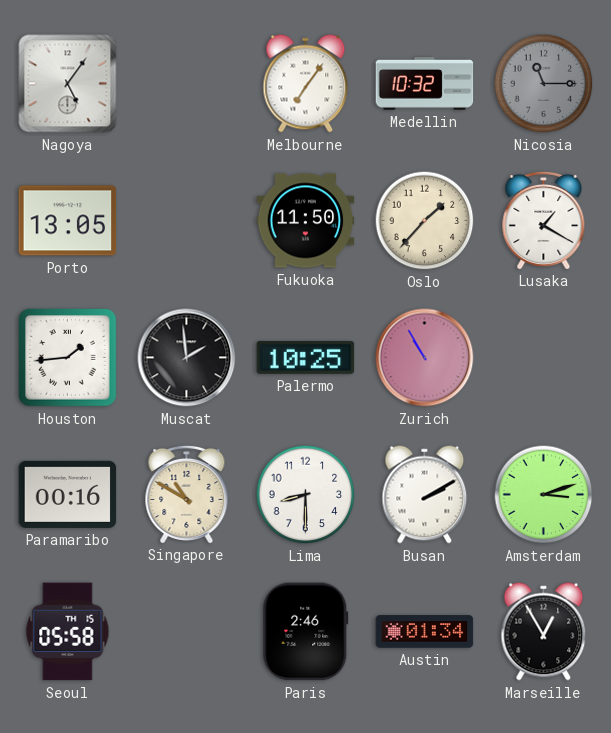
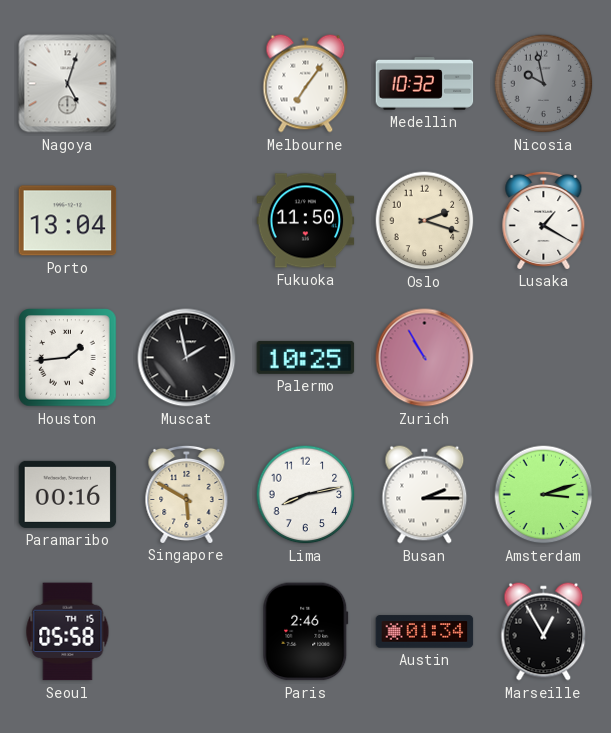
Nagoya: 5:06 -> 5:03 (68, 84)
Nicosia: 11:15 -> 9:58 (544, 84)
Porto: 13:05 -> 13:04 (68, 221)
Oslo: 1:37 -> 2:18 (425, 221)
Muscat: 1:59 -> 1:58 (187, 358)
Singapore: 10:50 -> 5:50 (187, 494)
Lima: 8:30 -> 8:13 (306, 495)
Busan: 2:10 -> 2:15 (425, 495)
